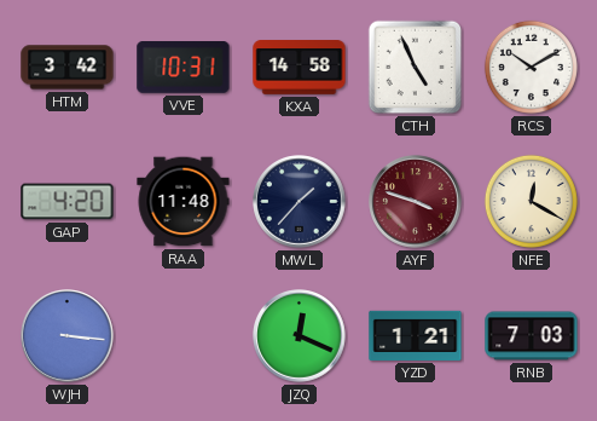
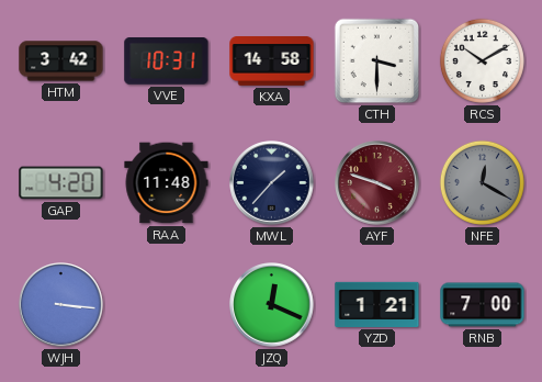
CTH: 4:56 -> 3:30 (377, 61)
NFE dial: cream -> grey (482, 182)
RNB: 7:03 -> 7:00 (483, 305)
